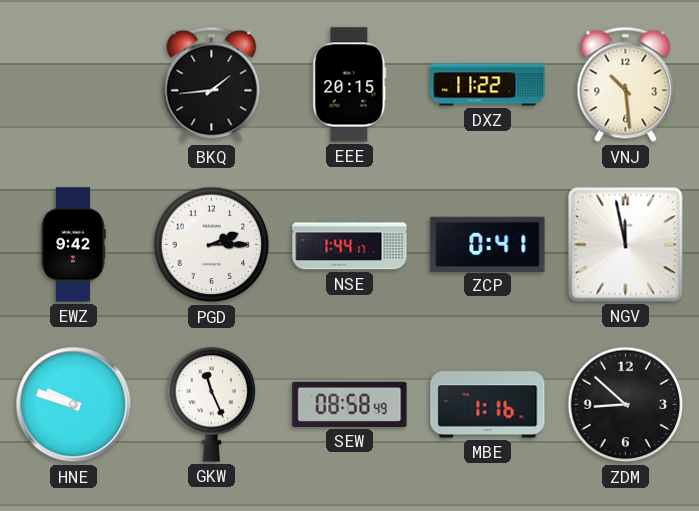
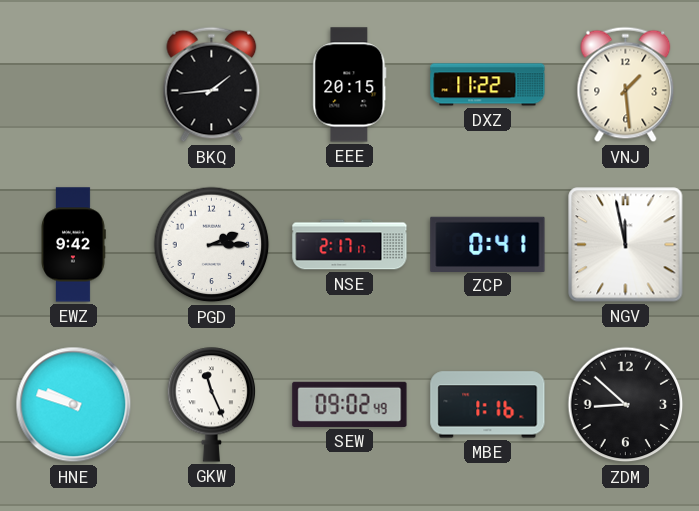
VNJ: 10:29 -> 1:29 (626, 85)
NSE: 1:44 -> 2:17 (350, 245)
SEW: 08:58 -> 09:02 (350, 404)
